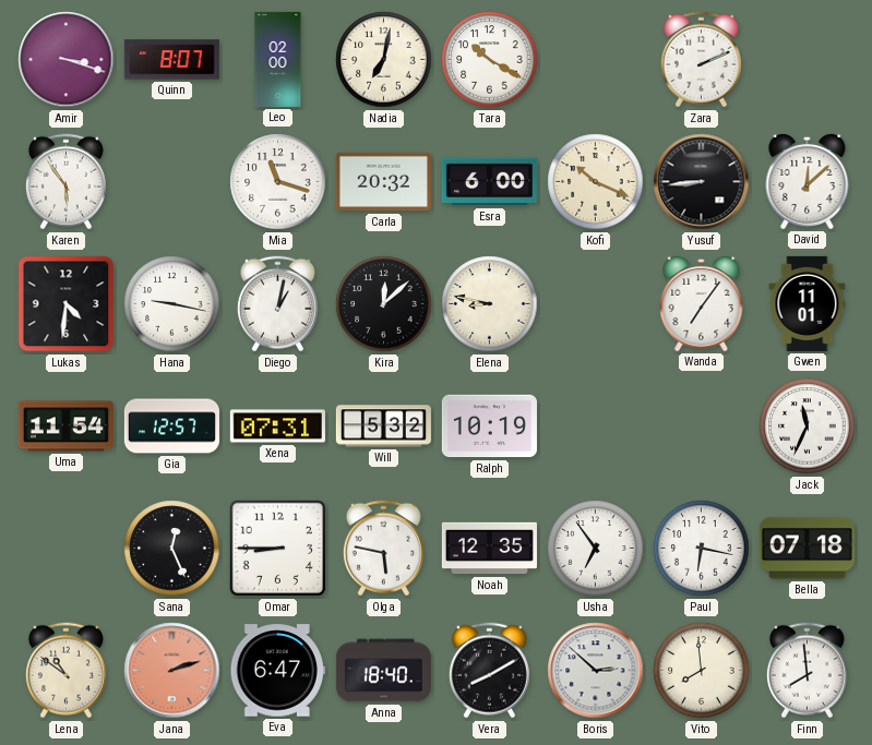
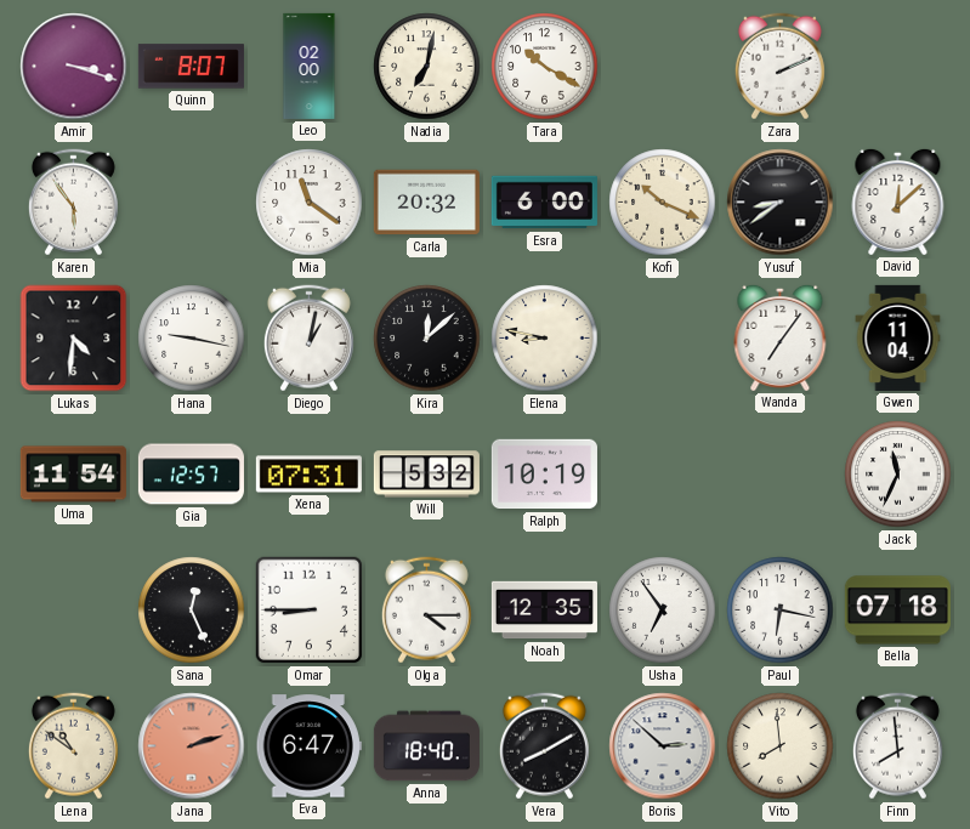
Mia: 11:18 -> 11:21 (310, 203)
Yusuf: 8:44 -> 8:39 (781, 203)
Gwen: 11:01 -> 11:04 (898, 337)
Olga: 5:47 -> 4:15 (426, 611)
